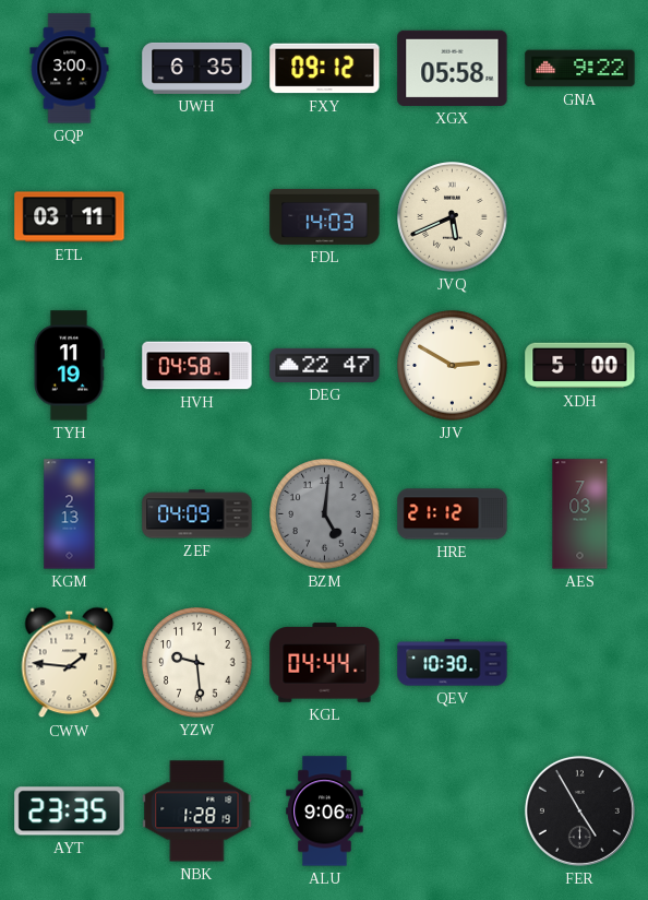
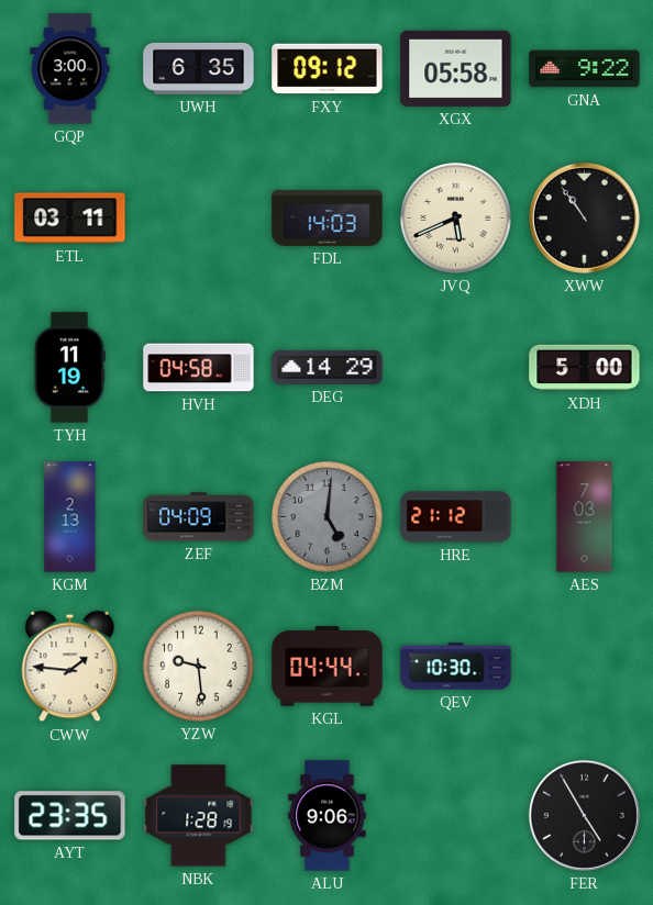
XWW: none -> 10:54 (584, 217)
DEG: 22:47 -> 14:29 (328, 367)
JJV: 2:50 -> none (453, 366)
